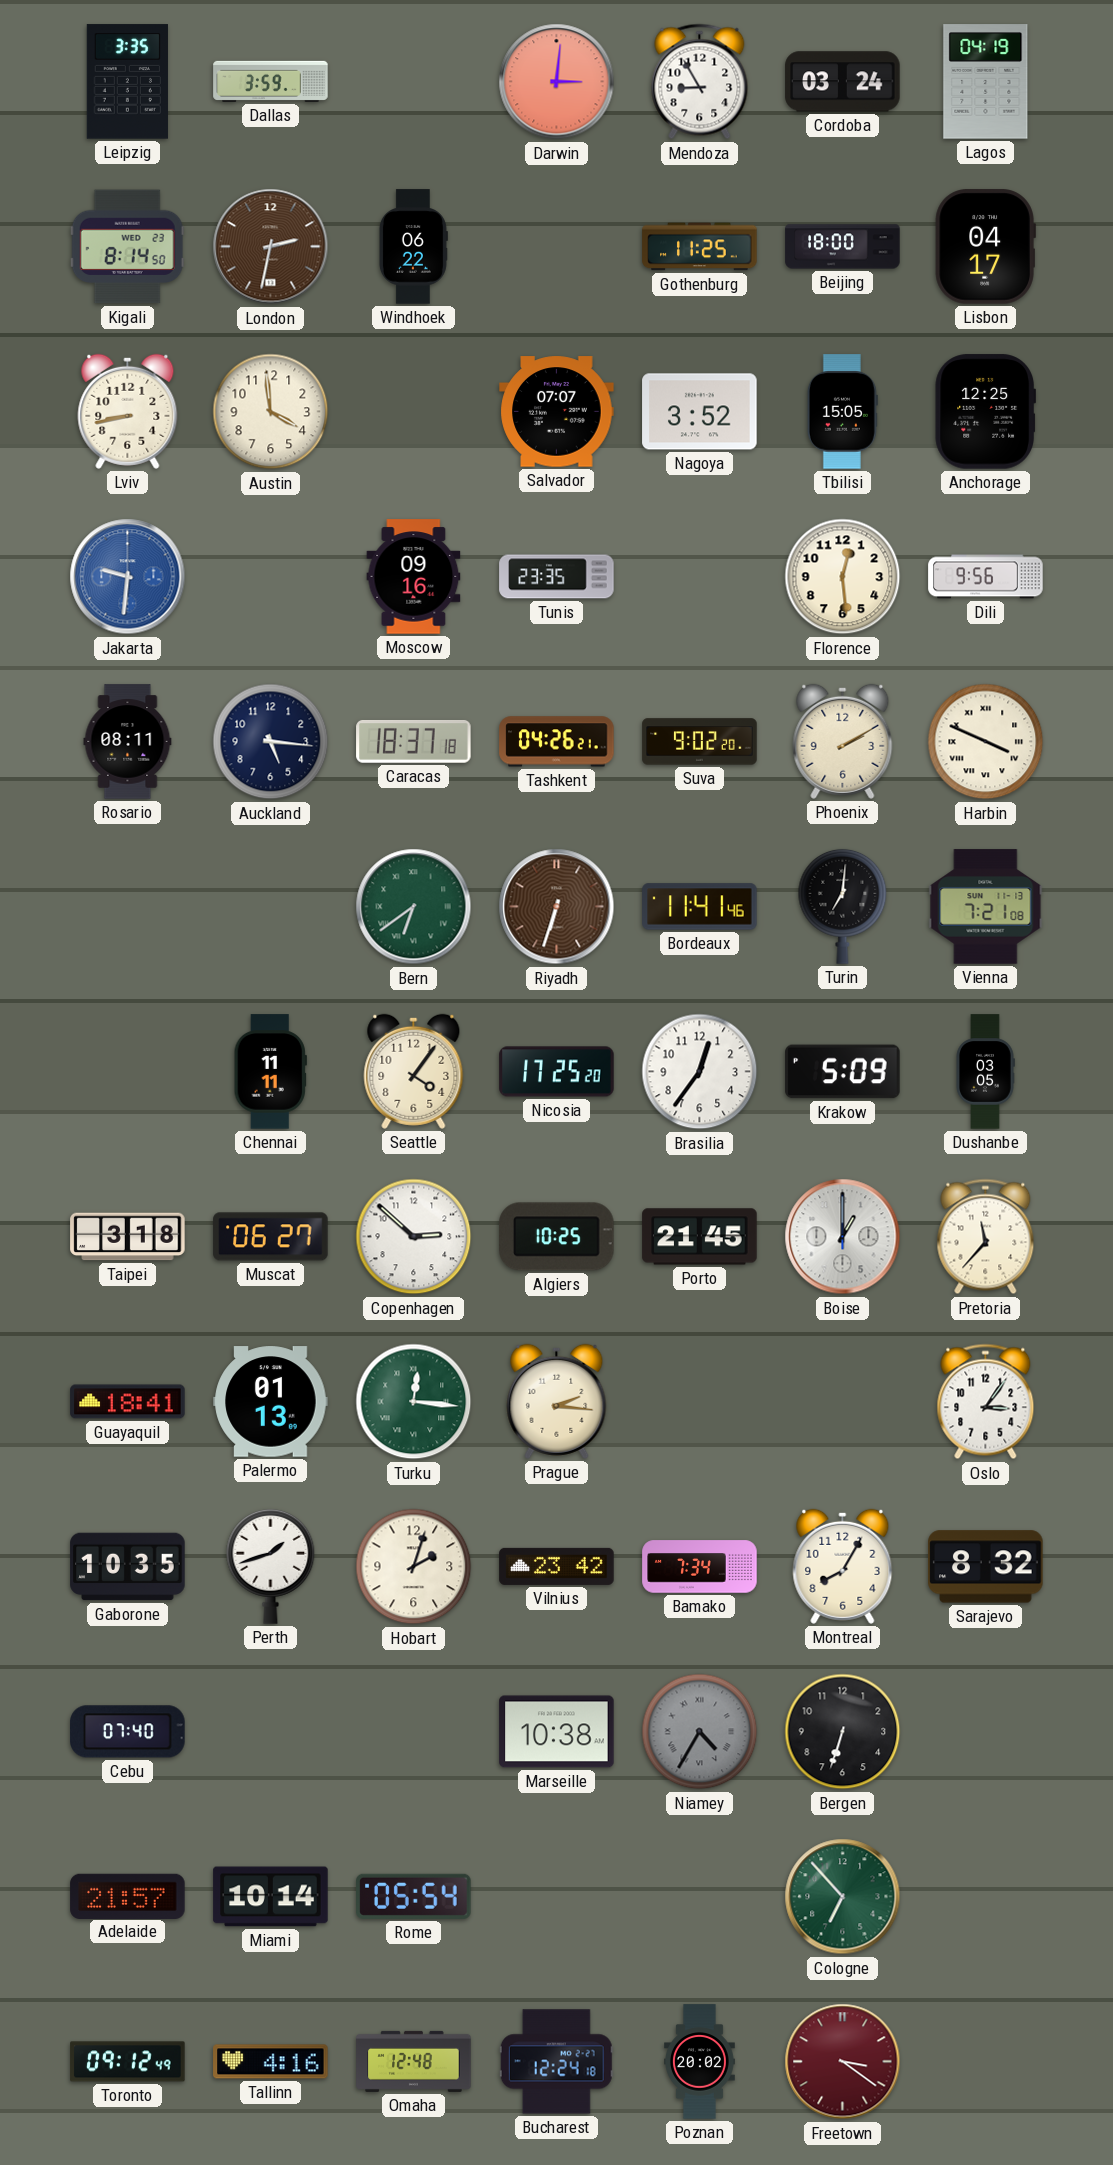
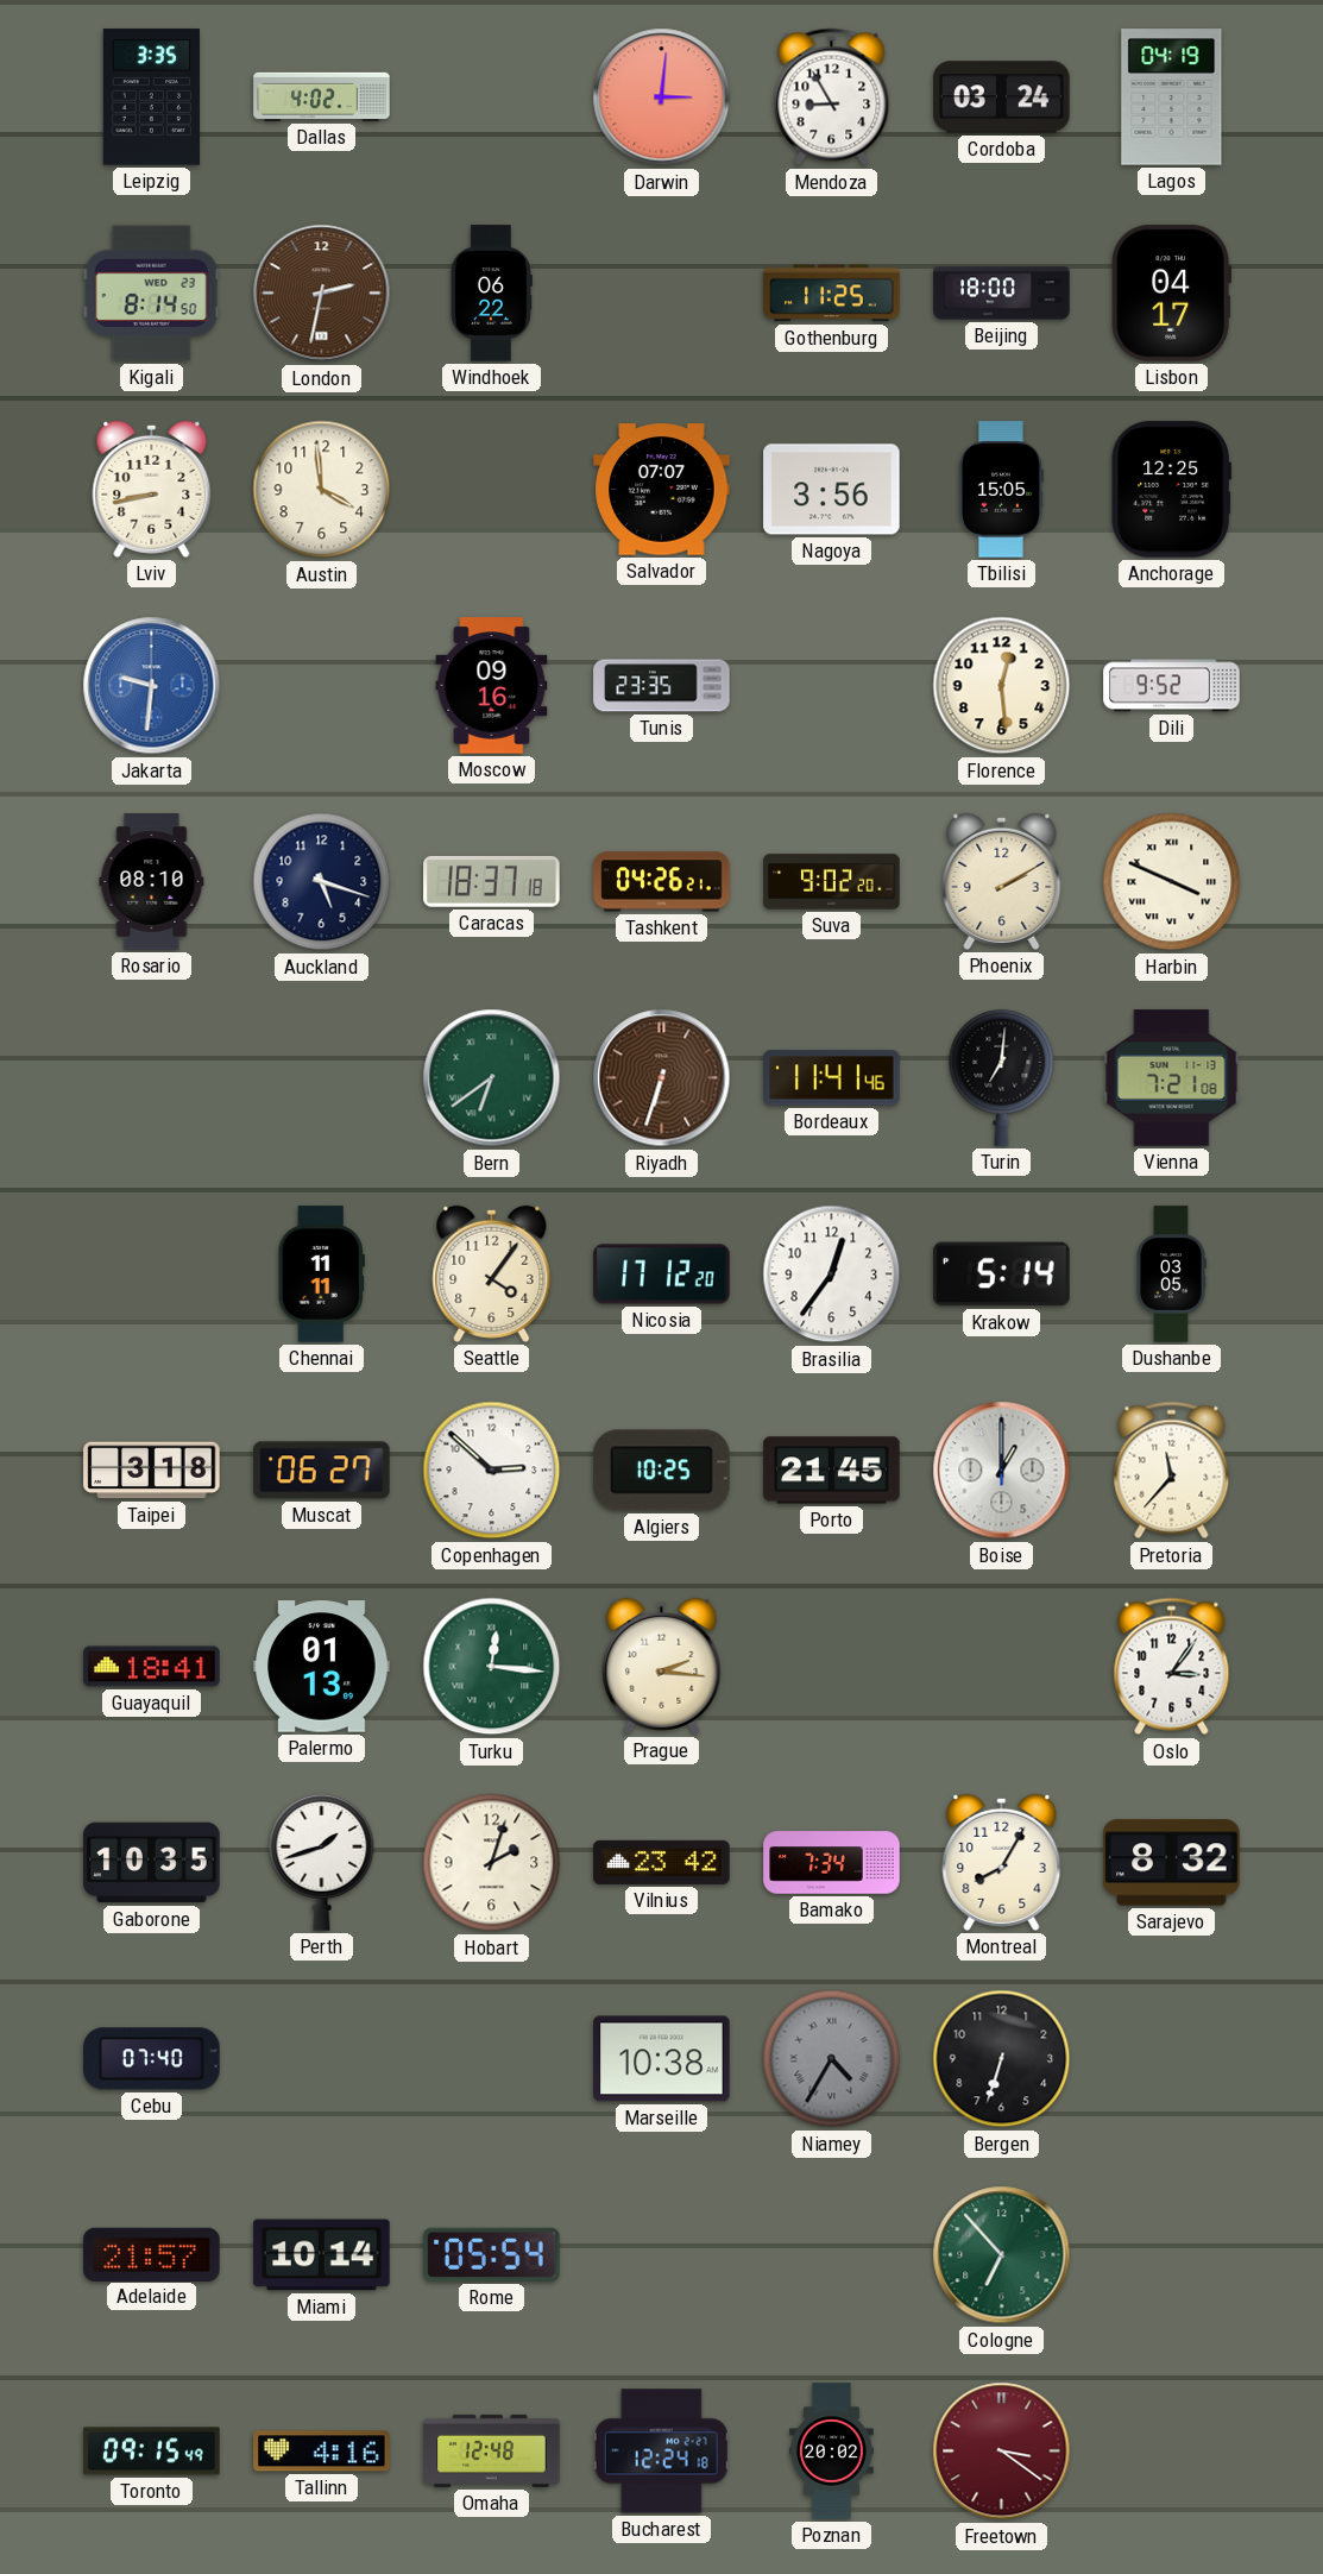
Dallas: 3:59 -> 4:02 (322, 96)
Nagoya: 3:52 -> 3:56 (832, 490)
Dili: 9:56 -> 9:52 (1172, 686)
Rosario: 08:11 -> 08:10 (152, 882)
Auckland: 5:16 -> 5:18 (322, 882)
Nicosia: 17:25 -> 17:12 (662, 1275)
Krakow: 5:09 -> 5:14 (1002, 1275)
Toronto: 09:12 -> 09:15 (152, 2452)
